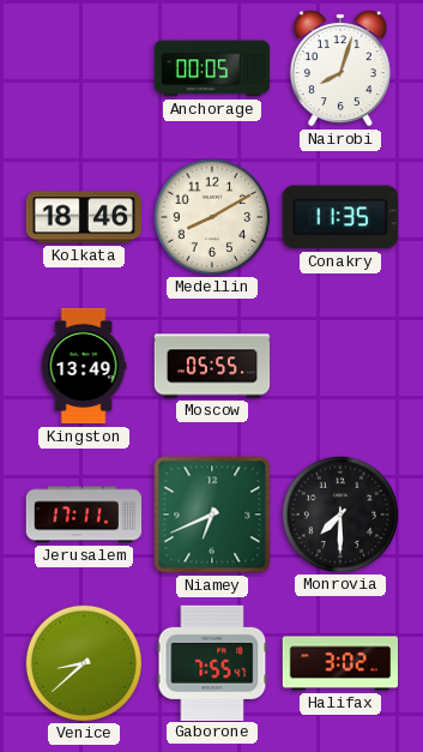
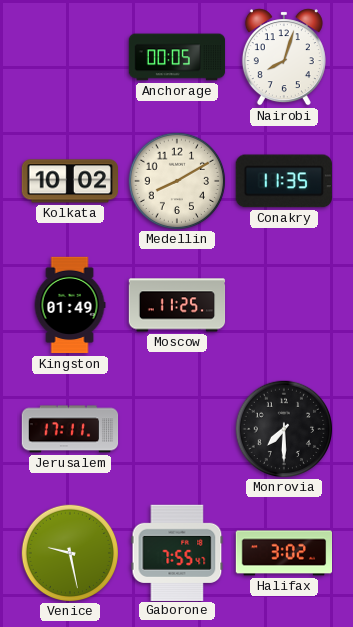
Kolkata: 18:46 -> 10:02 (69, 181)
Kingston: 13:49 -> 01:49 (70, 305)
Moscow: 05:55 -> 11:25 (177, 305)
Niamey: 6:41 -> none (212, 515)
Venice: 8:38 -> 9:28 (69, 552)
